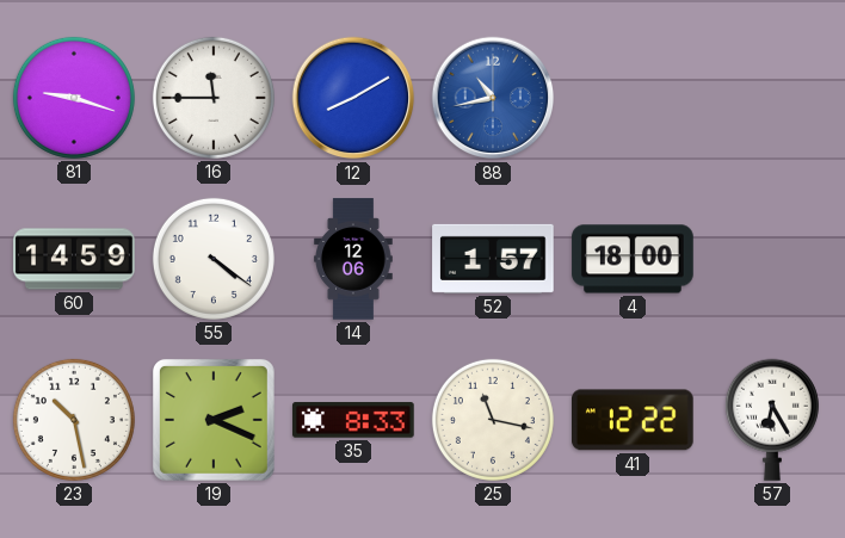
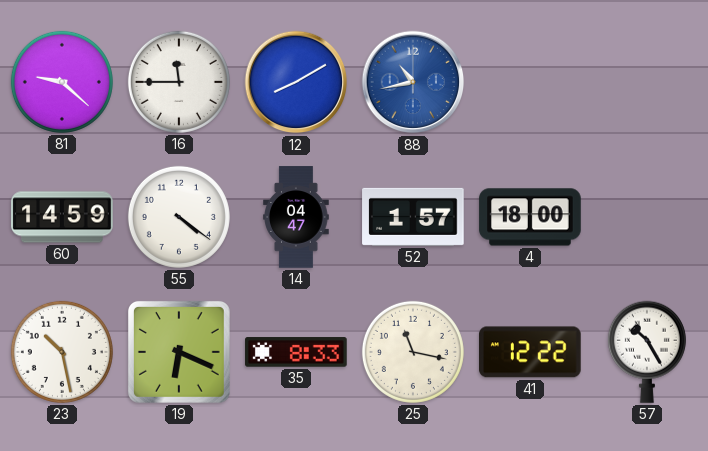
81: 9:18 -> 9:22 (62, 82)
14: 12:06 -> 04:47 (296, 217)
19: 2:19 -> 6:19 (179, 352)
57: 6:25 -> 10:25 (647, 352)
